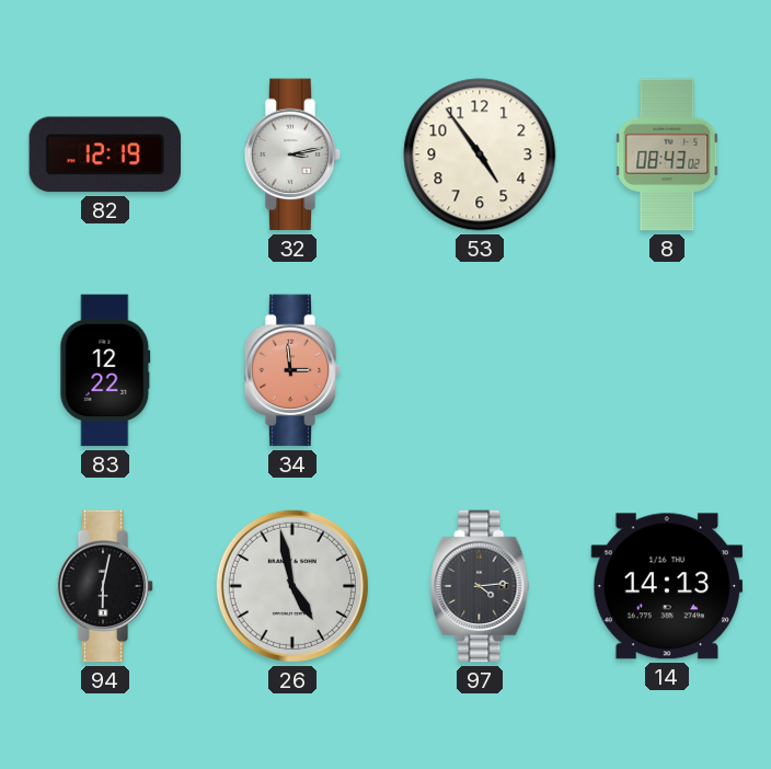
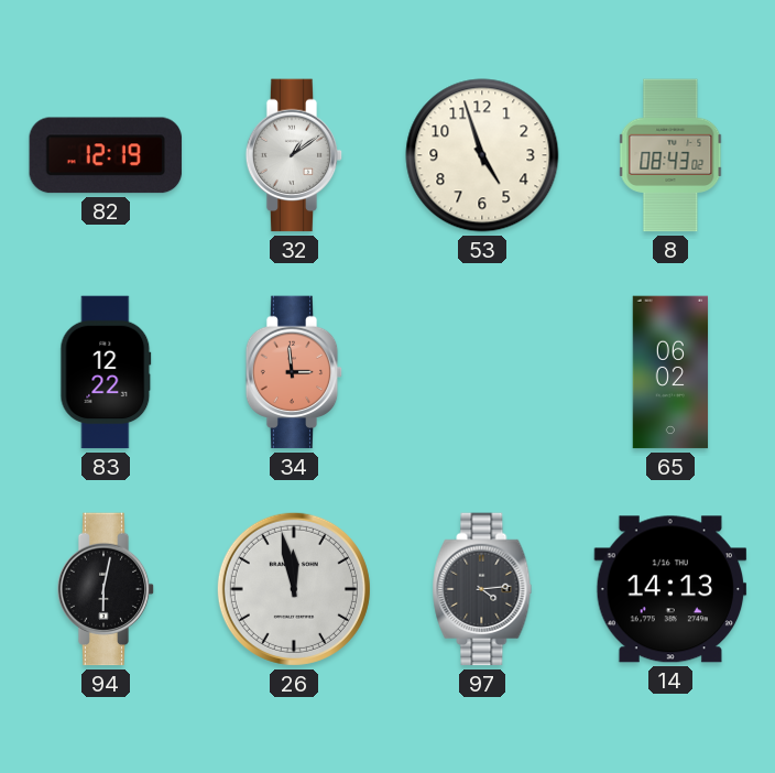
32: 3:13 -> 1:09 (294, 155)
53: 4:54 -> 4:57 (482, 155)
65: none -> 06:02 (670, 372)
26: 4:58 -> 11:58 (294, 589)
